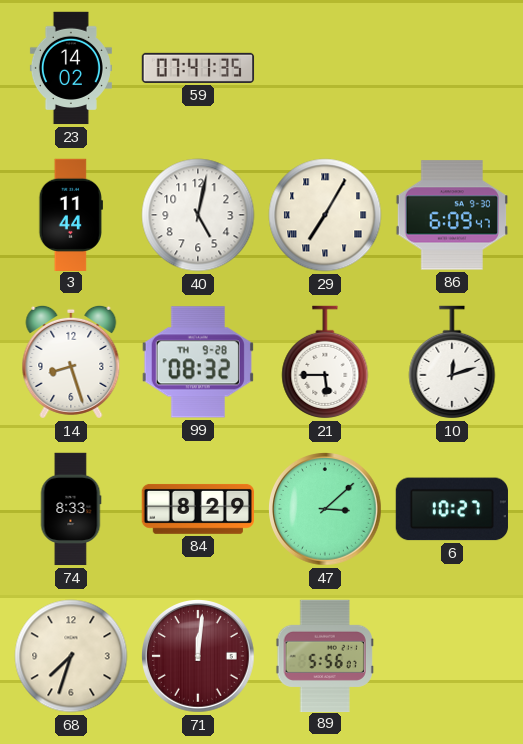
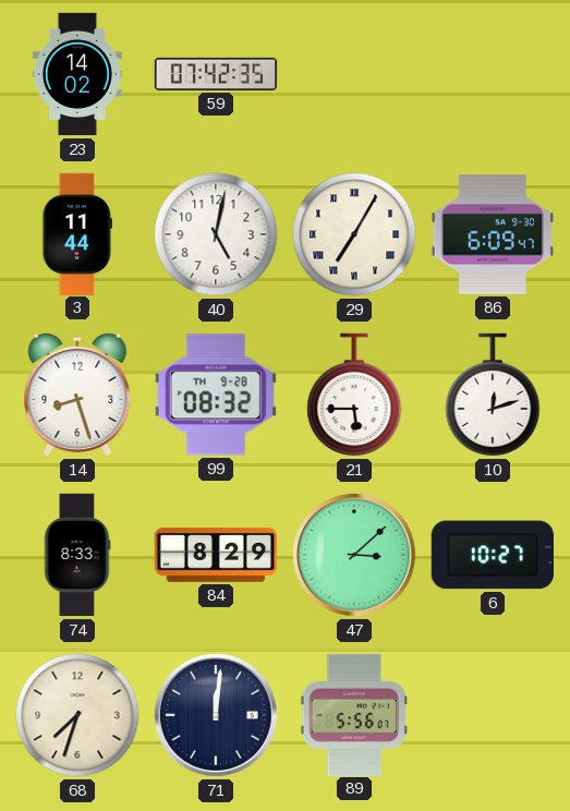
59: 07:41 -> 07:42 (216, 74)
71 dial: burgundy -> navy (217, 716)
